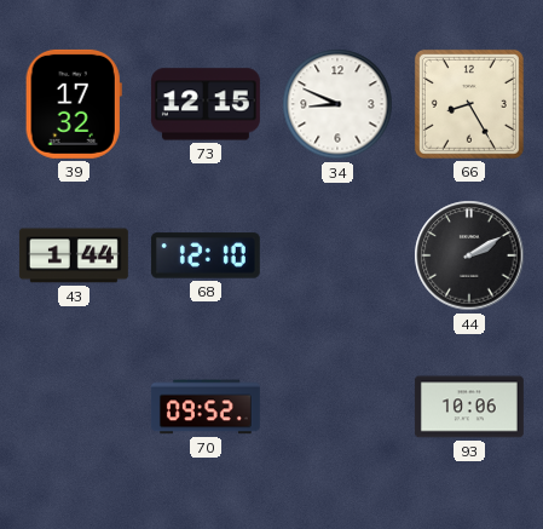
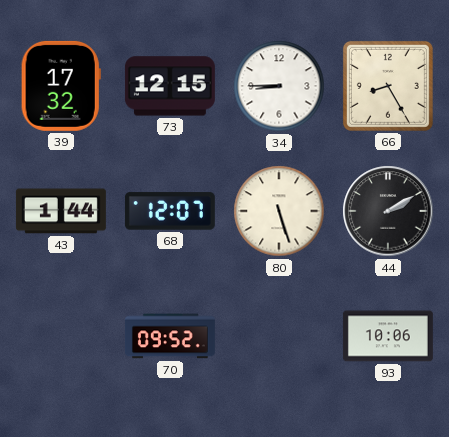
34: 8:49 -> 8:45 (279, 86)
68: 12:10 -> 12:07 (170, 211)
80: none -> 5:27 (279, 211)
